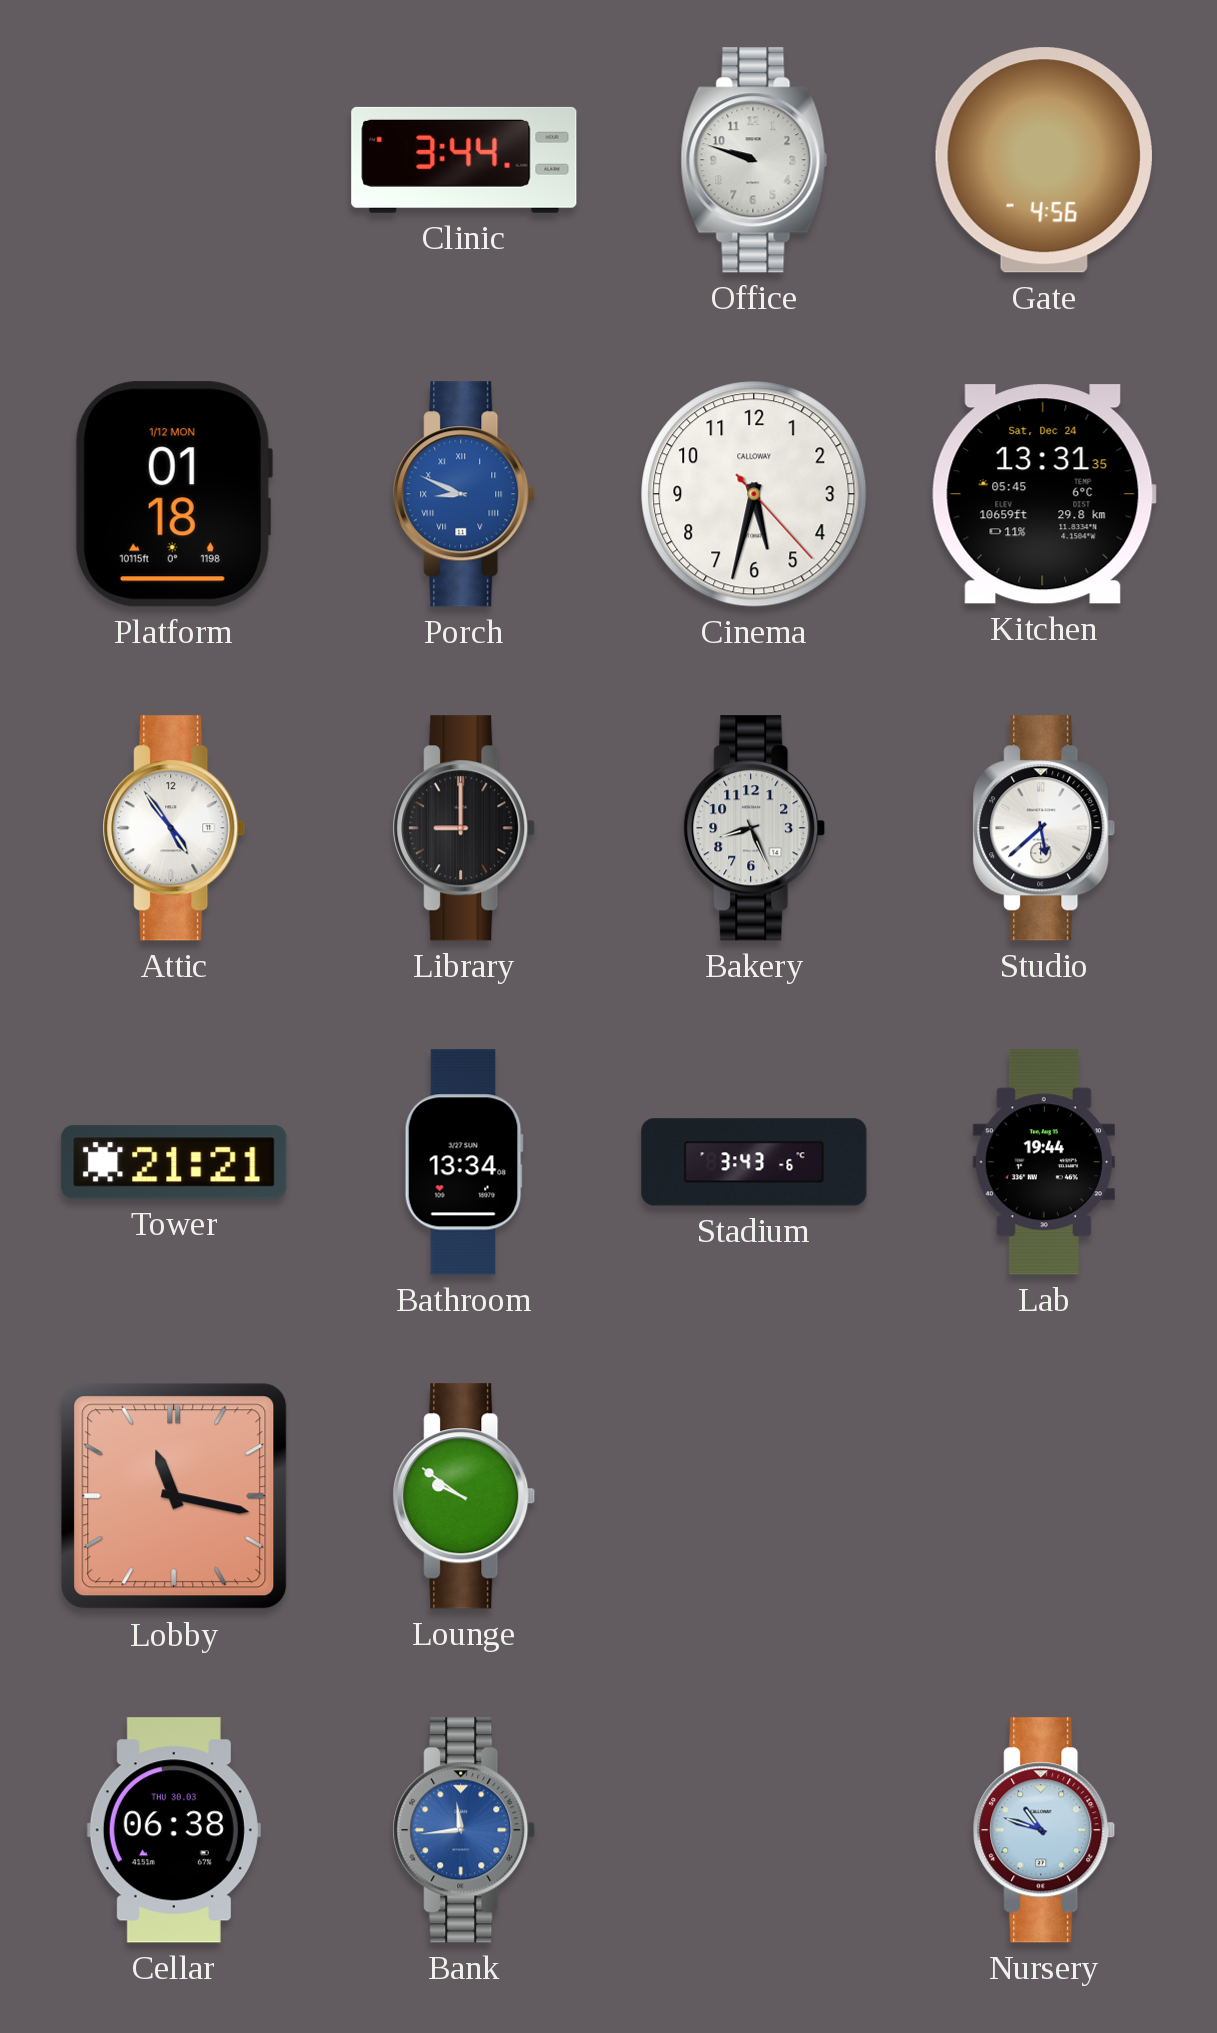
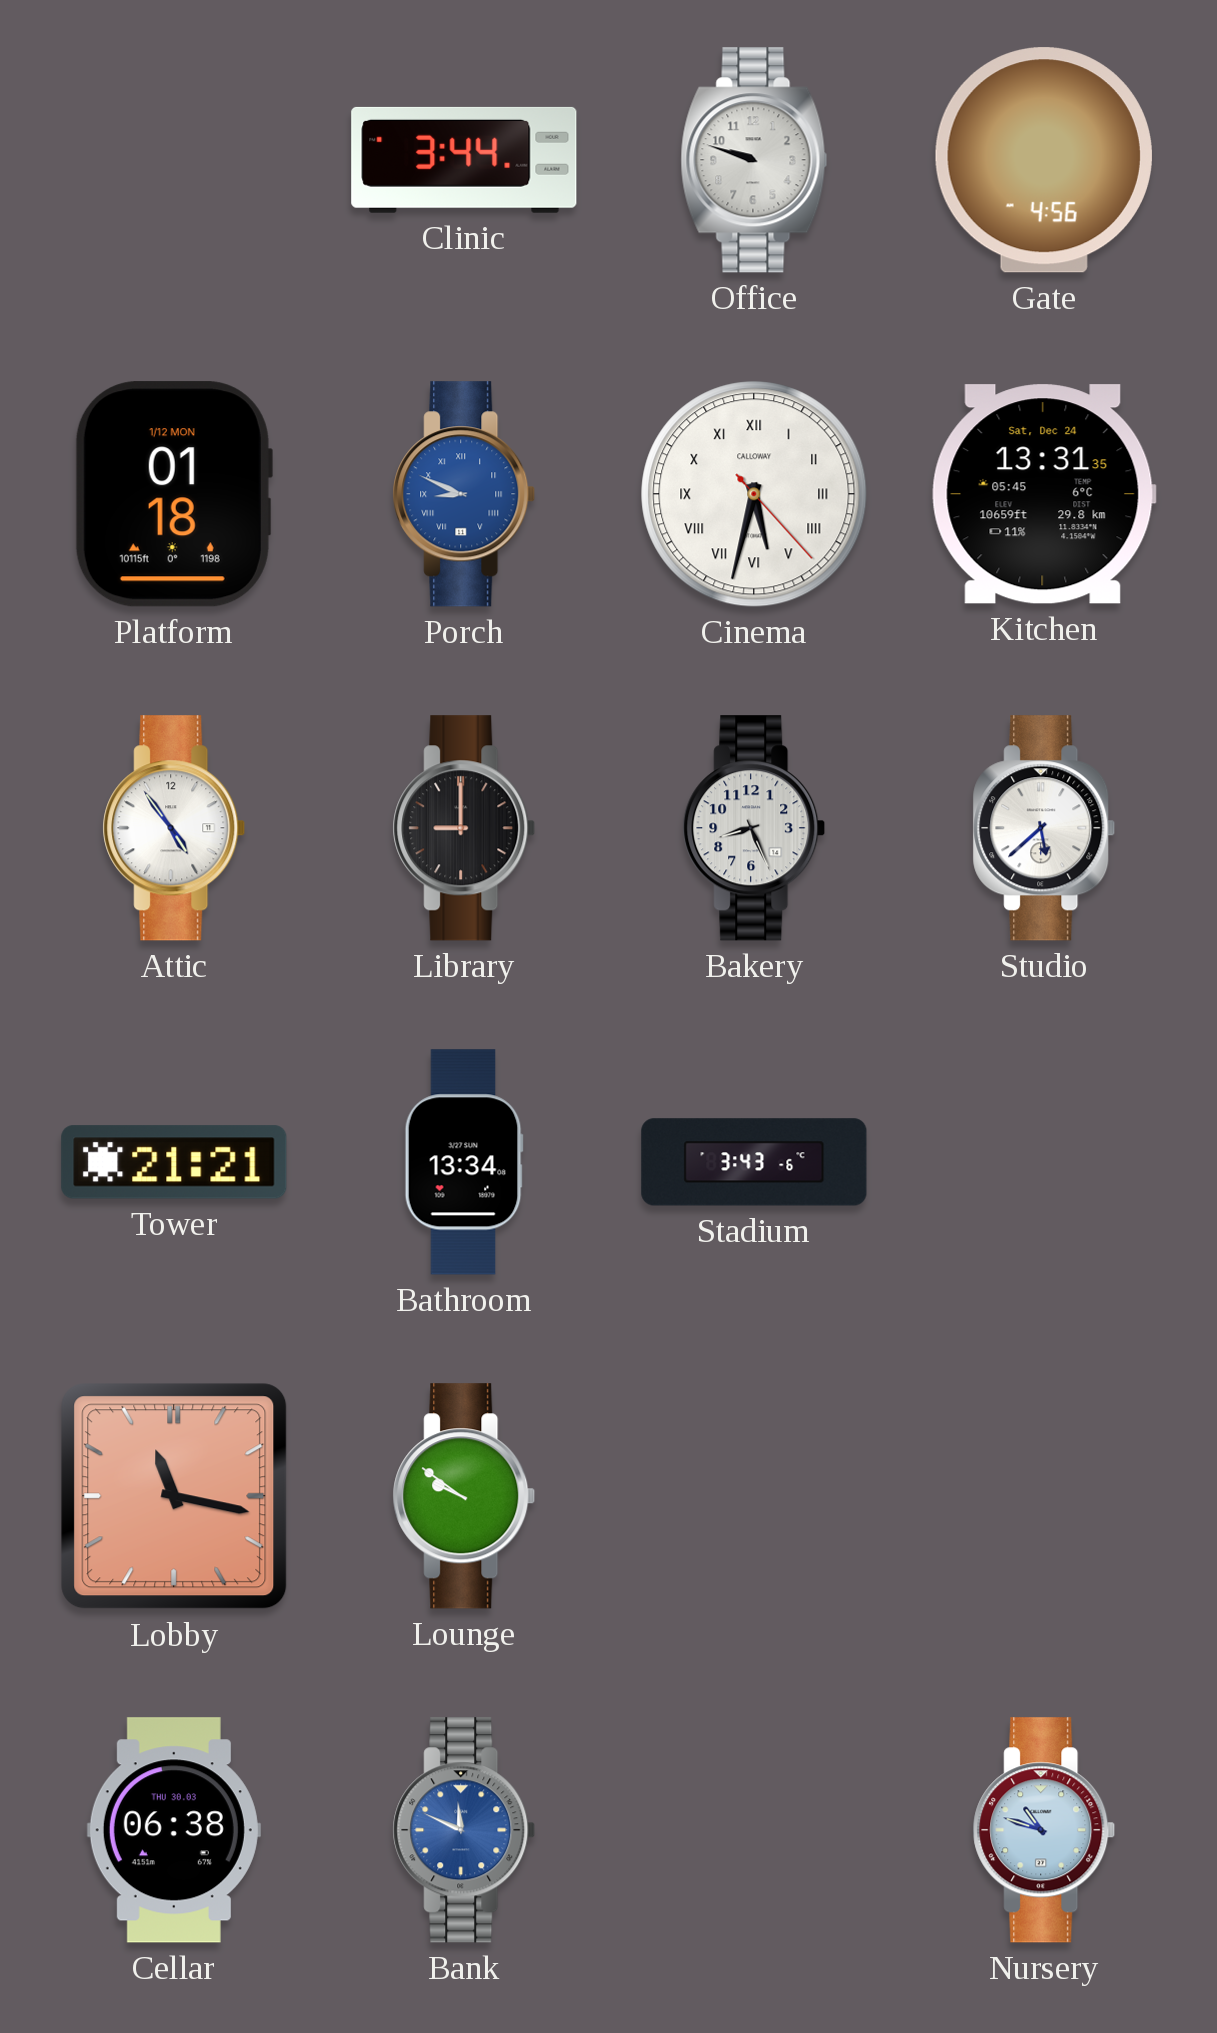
Cinema numerals: Arabic -> Roman (754, 494)
Lab: 19:44 -> none (1044, 1162)
Bank: 11:44 -> 11:49 (464, 1830)
